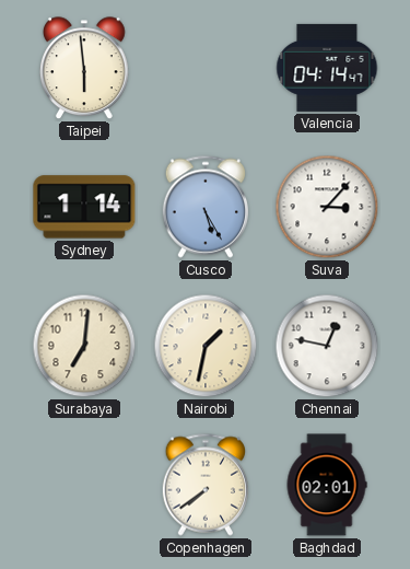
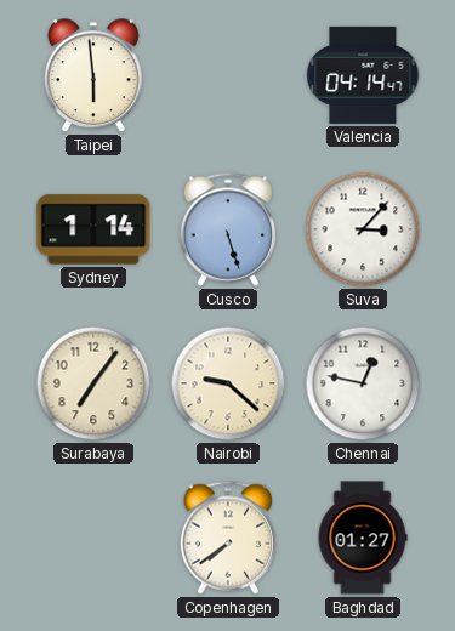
Cusco: 5:25 -> 5:27 (227, 229)
Surabaya: 7:01 -> 7:06 (93, 383)
Nairobi: 1:32 -> 9:22 (228, 383)
Baghdad: 02:01 -> 01:27 (363, 538)
